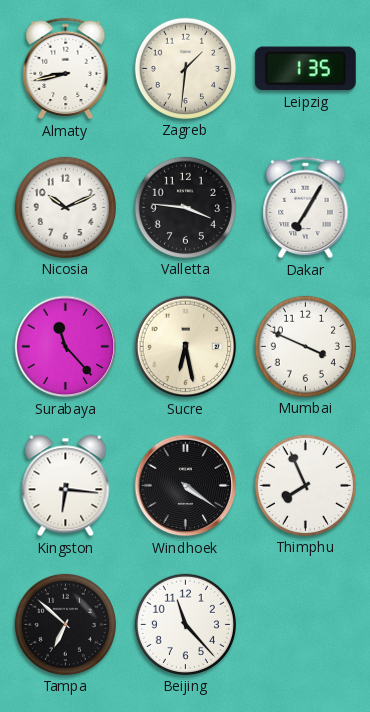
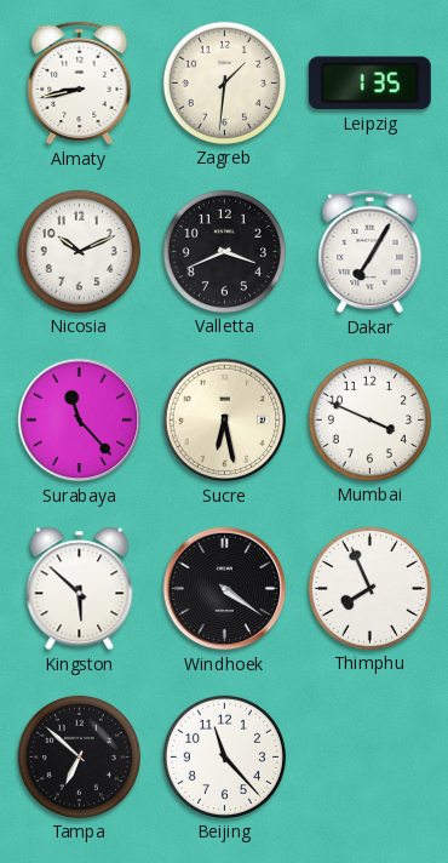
Valletta: 3:46 -> 3:41 (224, 251)
Kingston: 6:16 -> 5:52 (80, 589)
